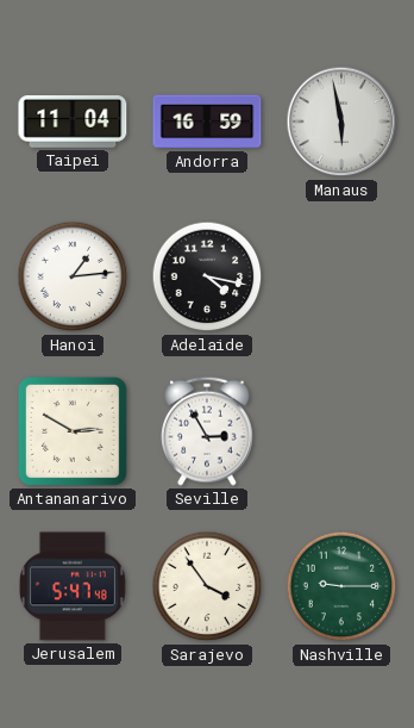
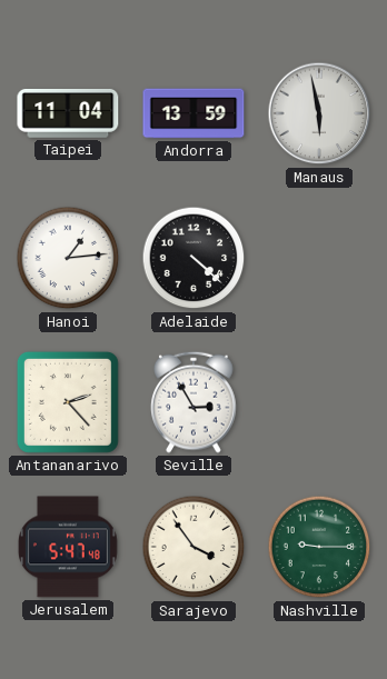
Andorra: 16:59 -> 13:59 (193, 113)
Adelaide: 4:17 -> 4:22 (193, 258)
Antananarivo: 2:50 -> 2:23 (68, 402)
